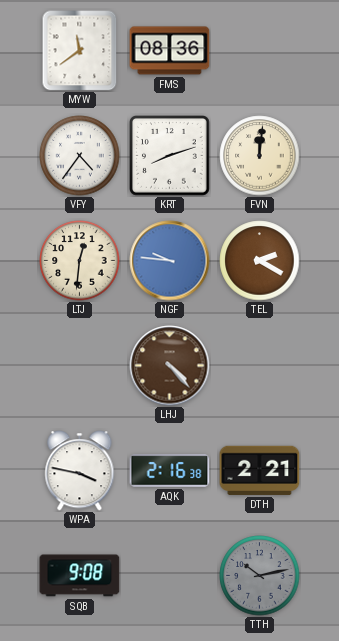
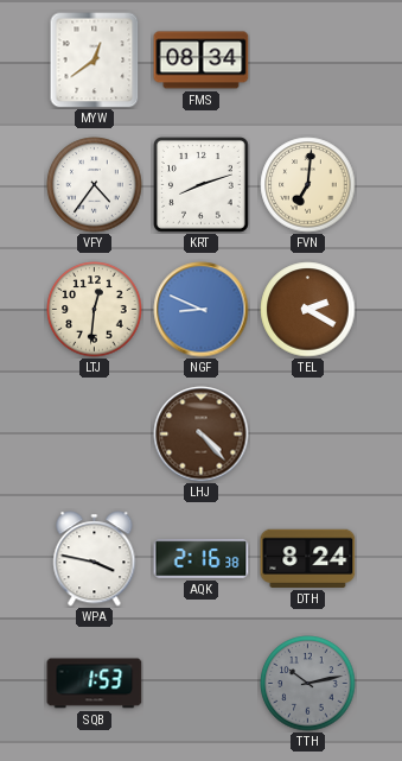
MYW: 11:39 -> 12:39 (95, 59)
FMS: 08:36 -> 08:34 (202, 61)
FVN: 12:01 -> 7:01 (308, 185)
NGF: 9:46 -> 8:49 (202, 310)
DTH: 2:21 -> 8:24 (308, 558)
SQB: 9:08 -> 1:53 (95, 684)
